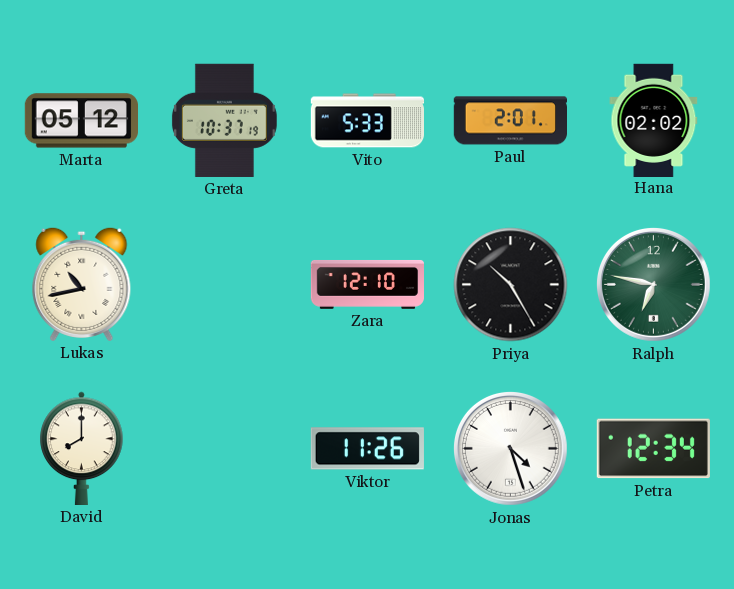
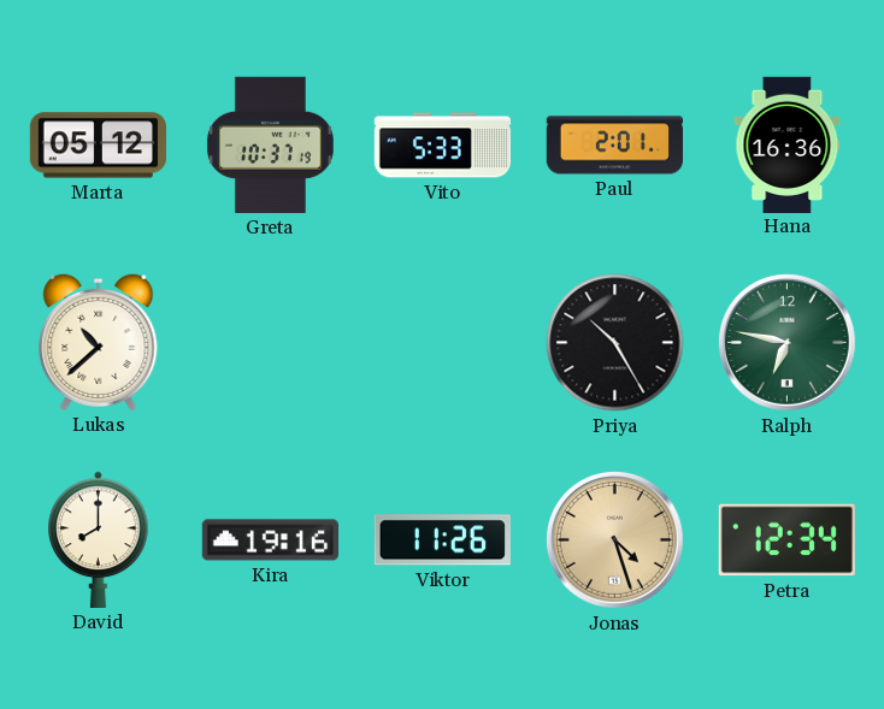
Hana: 02:02 -> 16:36 (788, 144)
Lukas: 10:43 -> 10:38 (99, 342)
Zara: 12:10 -> none (367, 285)
Kira: none -> 19:16 (270, 540)
Jonas dial: white -> champagne (614, 539)
